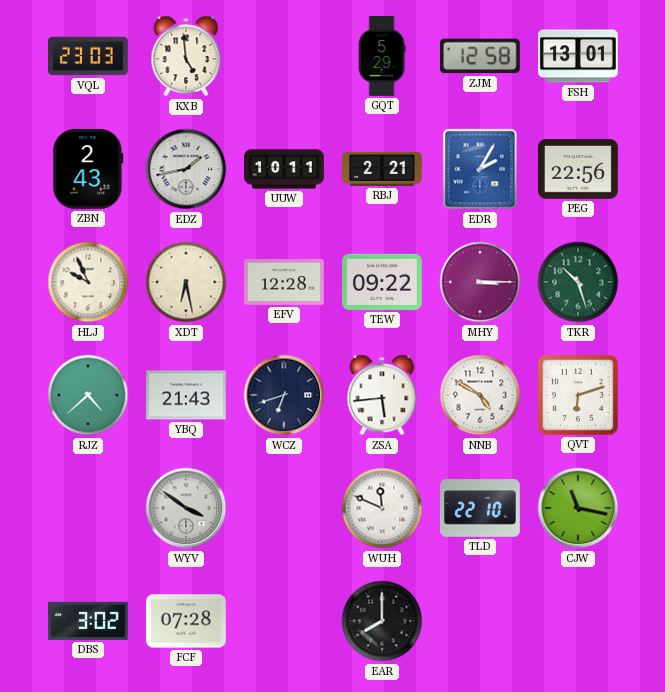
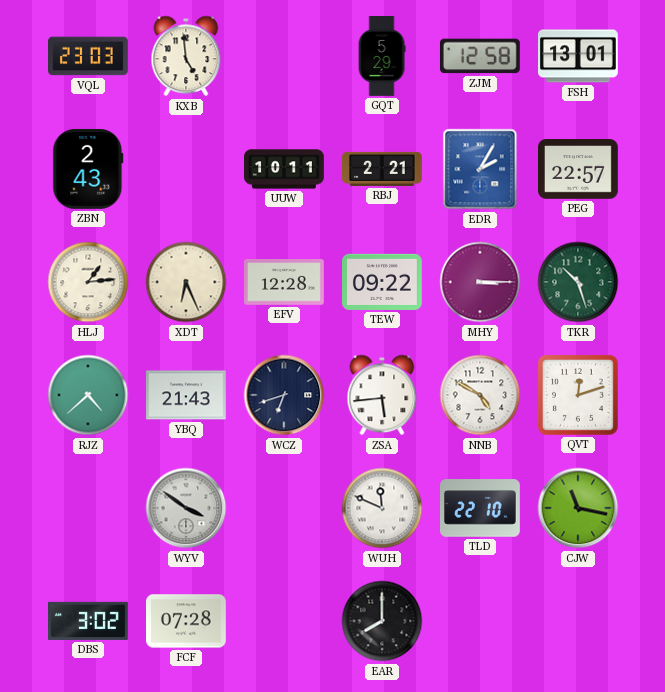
EDZ: 1:43 -> none (186, 169)
PEG: 22:56 -> 22:57 (579, 169)
HLJ: 9:56 -> 1:14 (88, 282)
XDT: 6:28 -> 6:26 (186, 282)
QVT: 6:12 -> 12:12 (578, 395)
